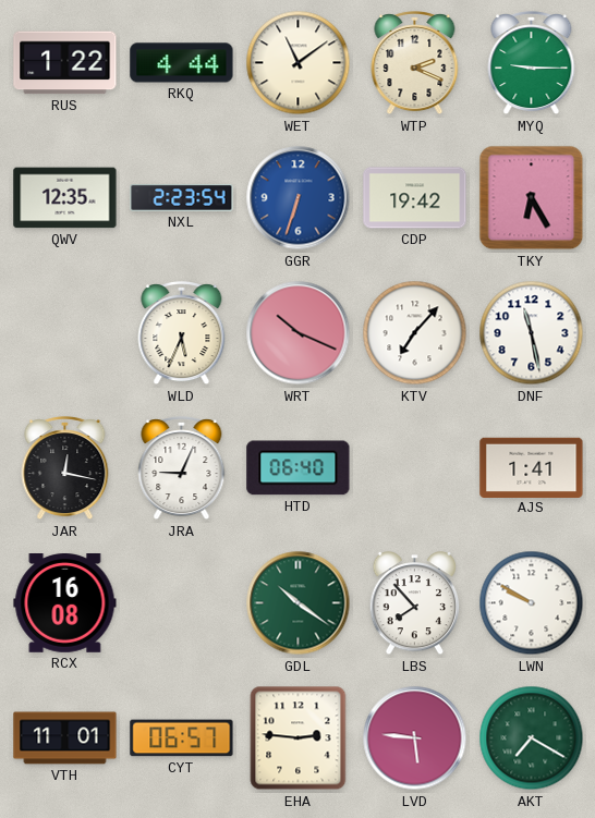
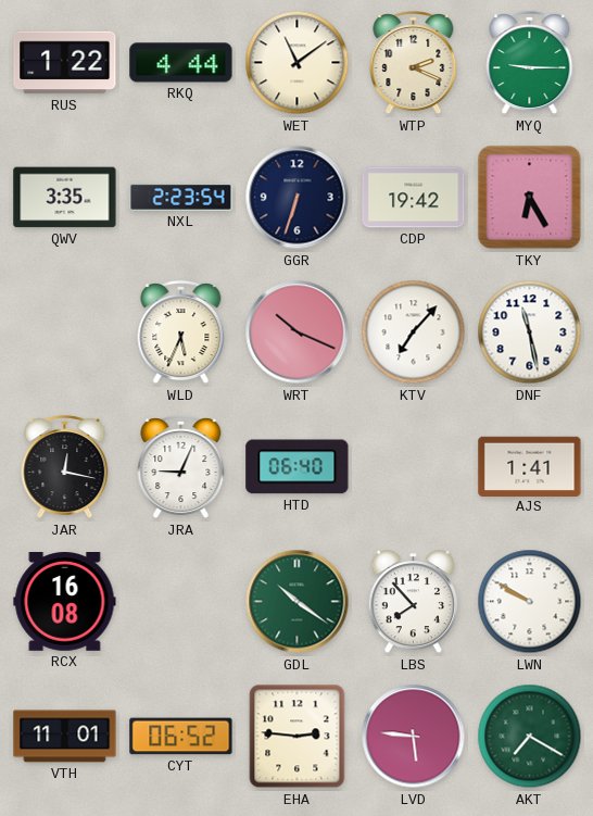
QWV: 12:35 -> 3:35 (65, 198)
GGR dial: blue -> navy (298, 198)
CYT: 06:57 -> 06:52 (181, 737)
